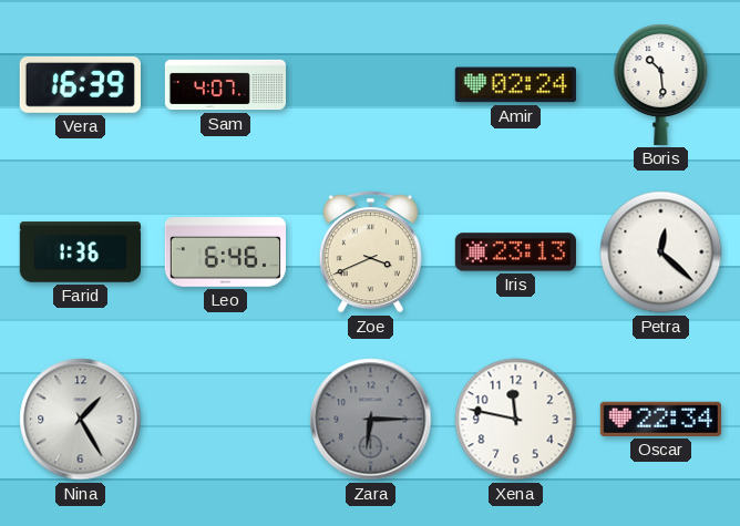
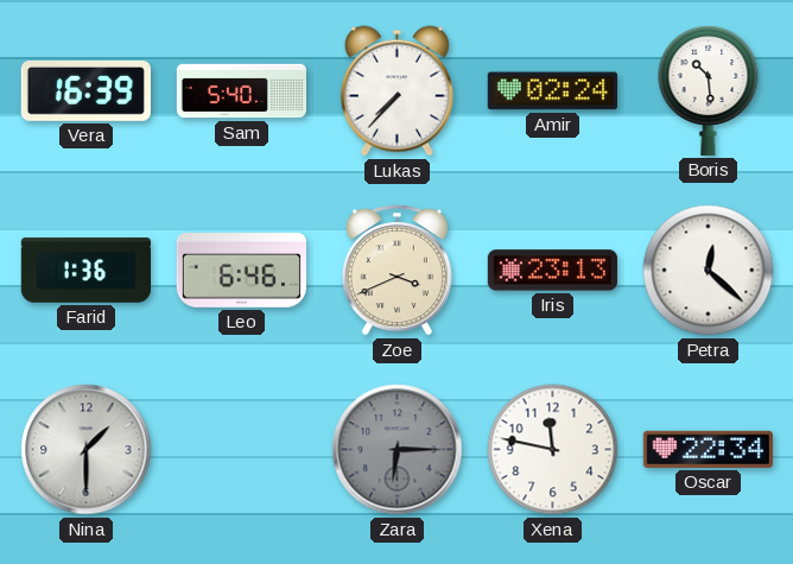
Sam: 4:07 -> 5:40 (241, 91)
Lukas: none -> 7:37 (396, 91)
Nina: 1:25 -> 1:30 (87, 450)
